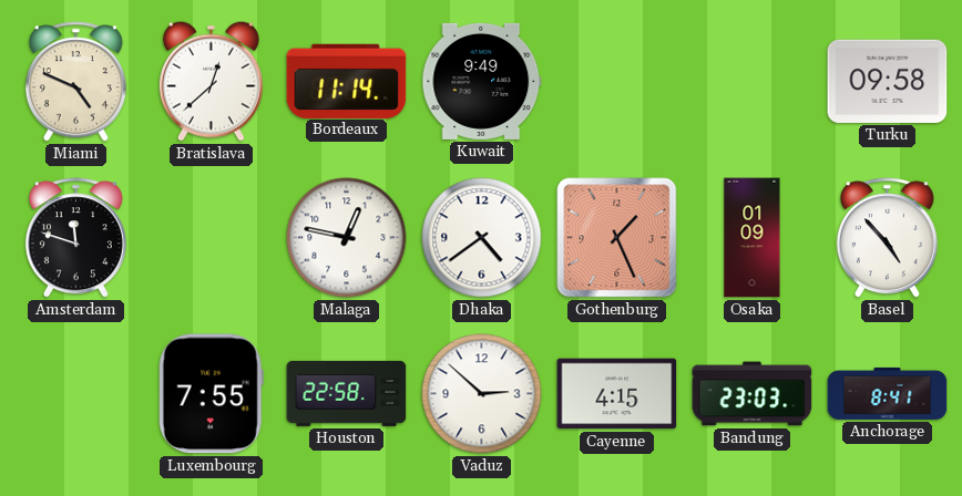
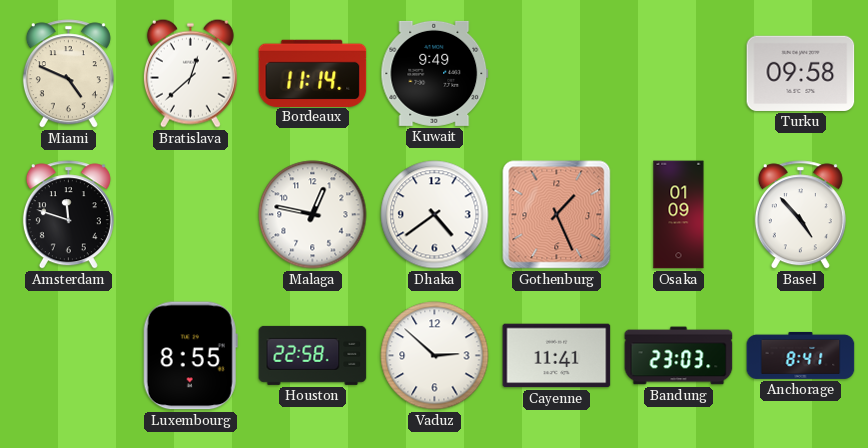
Luxembourg: 7:55 -> 8:55 (190, 356)
Cayenne: 4:15 -> 11:41 (557, 356)
